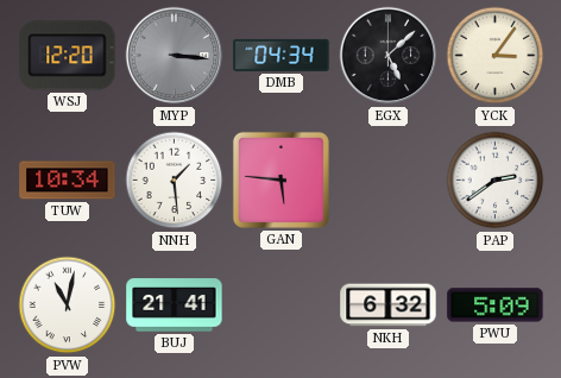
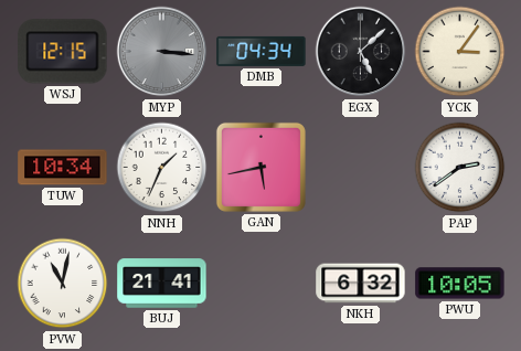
WSJ: 12:20 -> 12:15 (63, 52)
NNH: 1:29 -> 1:34 (162, 168)
GAN: 5:46 -> 5:43 (260, 167)
PWU: 5:09 -> 10:05 (460, 284)
